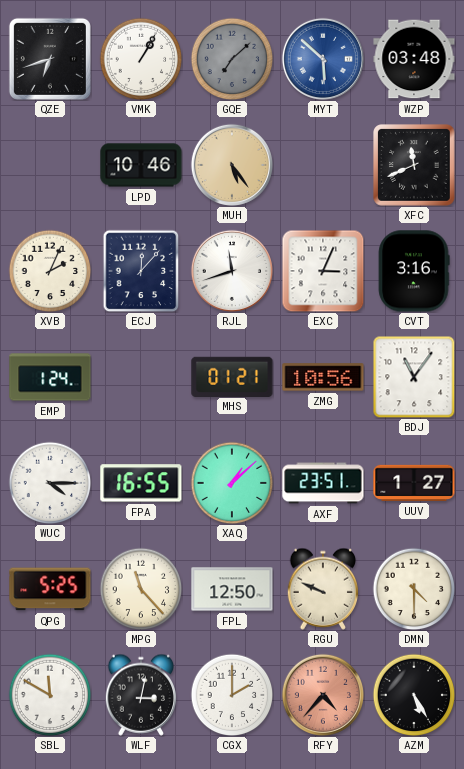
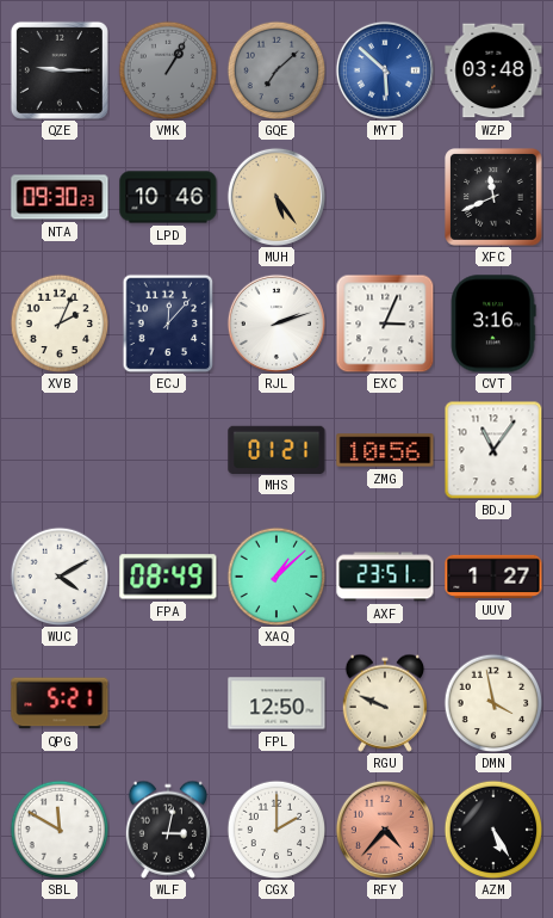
QZE: 6:42 -> 9:15 (60, 70)
VMK dial: white -> grey (168, 70)
NTA: none -> 09:30 (60, 197)
RJL: 11:42 -> 2:12 (276, 324)
EMP: 1:24 -> none (50, 377)
WUC: 4:15 -> 4:10 (60, 577)
FPA: 16:55 -> 08:49 (168, 577)
QPG: 5:25 -> 5:21 (60, 703)
MPG: 11:23 -> none (141, 589)
DMN: 4:30 -> 3:58 (493, 703)
